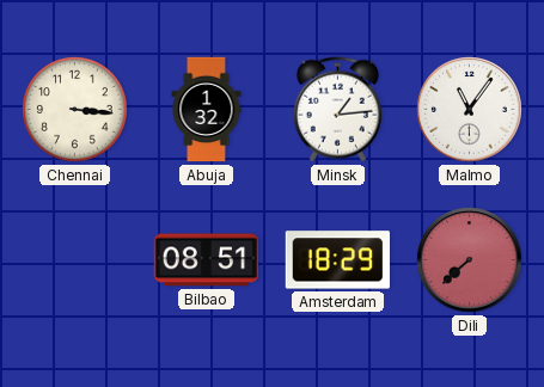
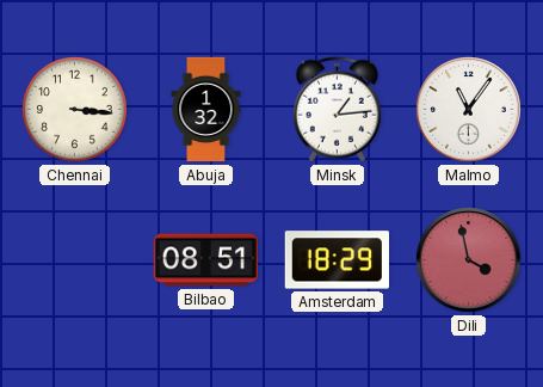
Dili: 7:38 -> 3:58 (469, 260)
